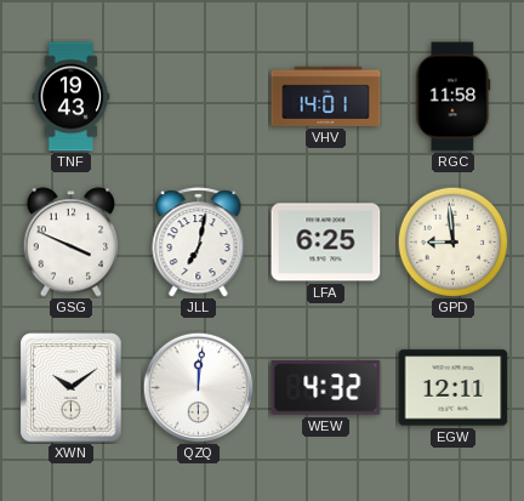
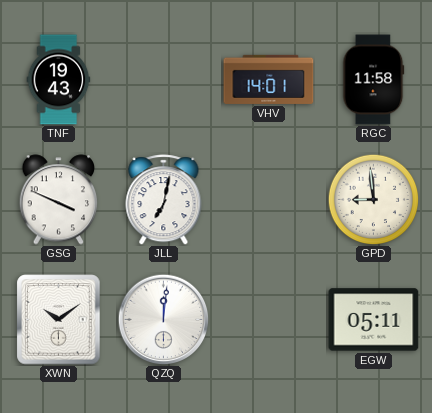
LFA: 6:25 -> none (326, 243)
WEW: 4:32 -> none (326, 388)
EGW: 12:11 -> 05:11 (374, 320)
